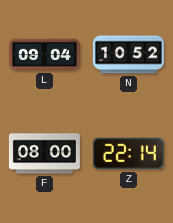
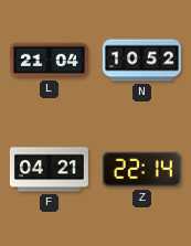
L: 09:04 -> 21:04 (49, 61)
F: 08:00 -> 04:21 (49, 170)
